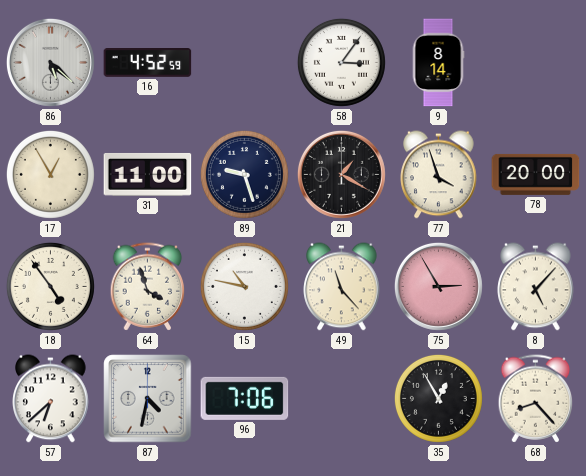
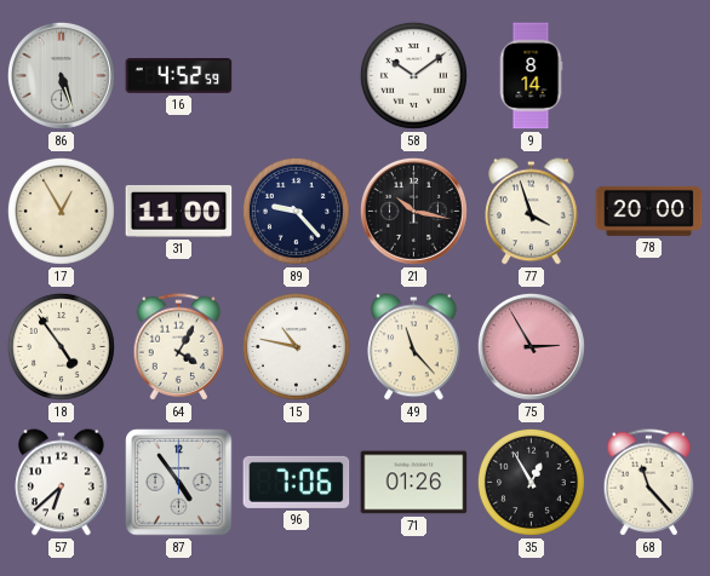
86: 5:22 -> 5:27 (61, 75)
58: 3:06 -> 10:09 (413, 75)
89: 9:27 -> 9:23 (296, 211)
21: 1:20 -> 10:17 (413, 211)
64: 3:57 -> 4:05 (179, 347)
8: 5:07 -> none (536, 287)
87: 4:32 -> 4:54 (179, 483)
71: none -> 01:26 (414, 483)
68: 8:23 -> 11:23 (649, 483)
